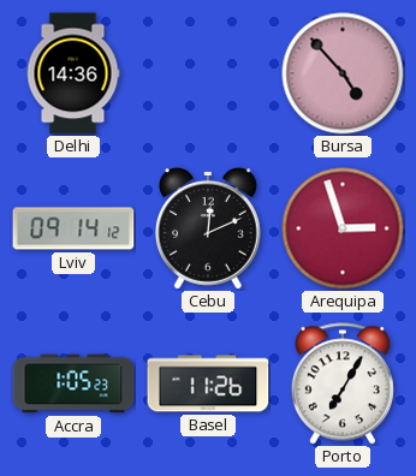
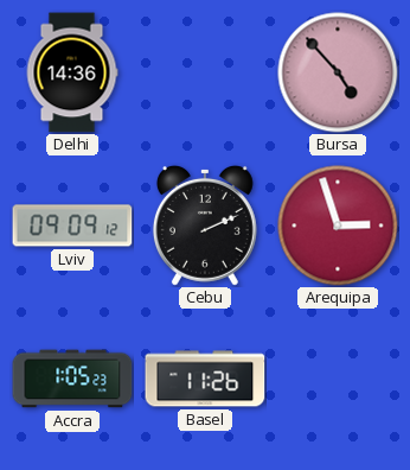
Lviv: 09:14 -> 09:09 (72, 226)
Cebu: 12:11 -> 2:11 (205, 226)
Porto: 7:05 -> none (343, 383)
